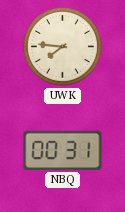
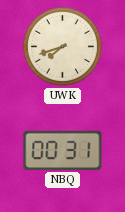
UWK: 7:46 -> 7:42 (62, 46)
